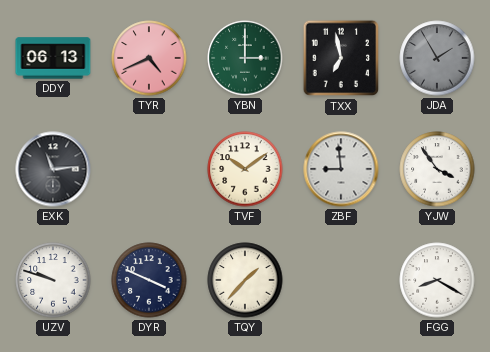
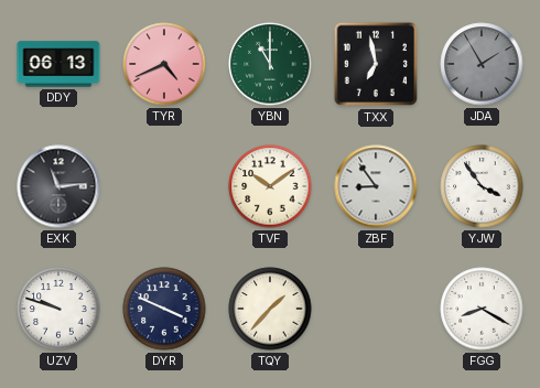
YBN: 3:00 -> 11:00 (270, 64)
ZBF: 8:59 -> 8:54 (376, 186)
